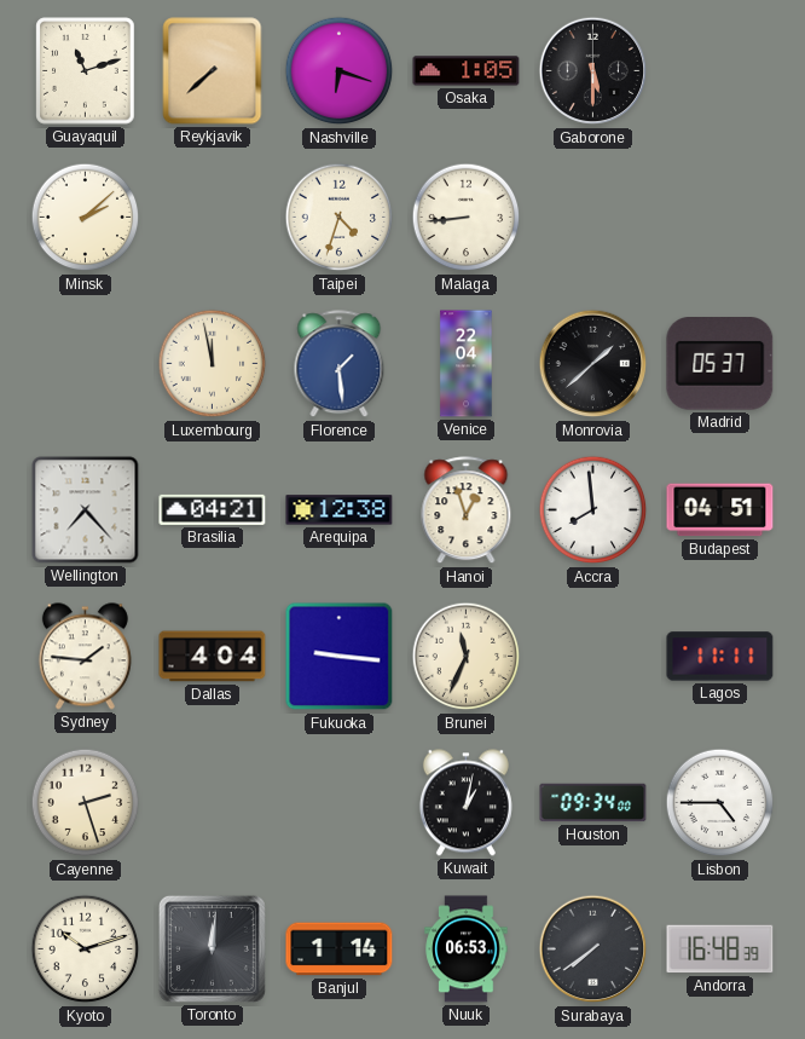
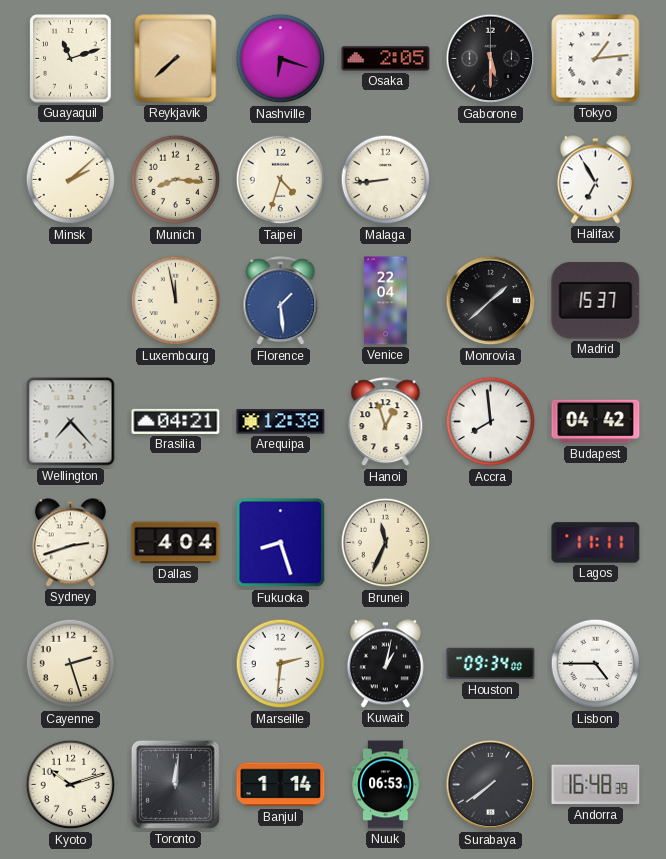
Osaka: 1:05 -> 2:05 (386, 59)
Tokyo: none -> 1:14 (596, 59)
Munich: none -> 8:16 (176, 180)
Halifax: none -> 6:55 (595, 180)
Madrid: 05:37 -> 15:37 (596, 301)
Budapest: 04:51 -> 04:42 (596, 422)
Sydney: 1:46 -> 2:42 (70, 543)
Fukuoka: 9:16 -> 8:27 (281, 543)
Marseille: none -> 2:31 (281, 664)
